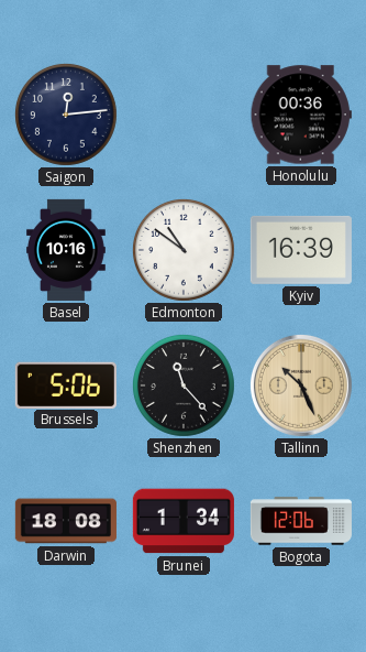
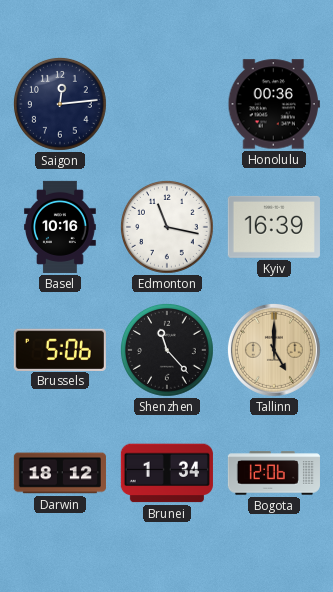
Edmonton: 10:51 -> 11:17 (167, 227)
Tallinn: 10:26 -> 5:00 (274, 350)
Darwin: 18:08 -> 18:12 (60, 473)
